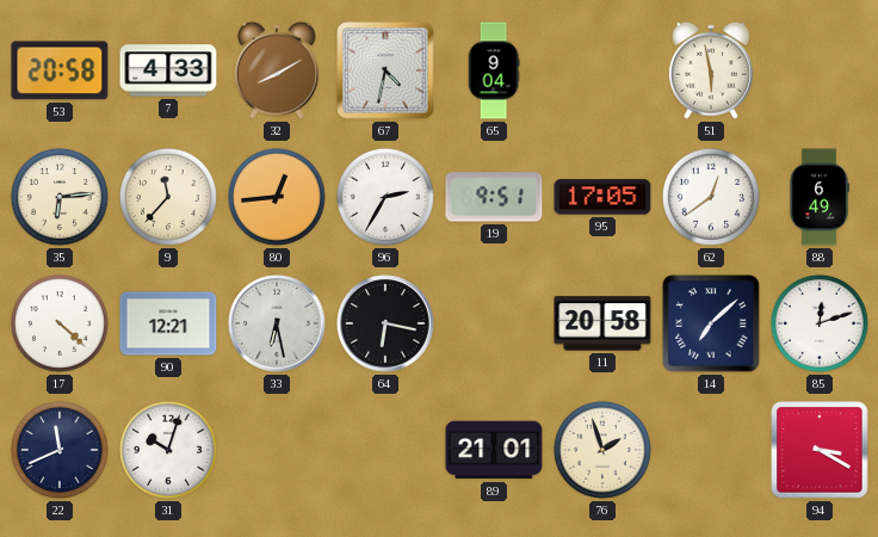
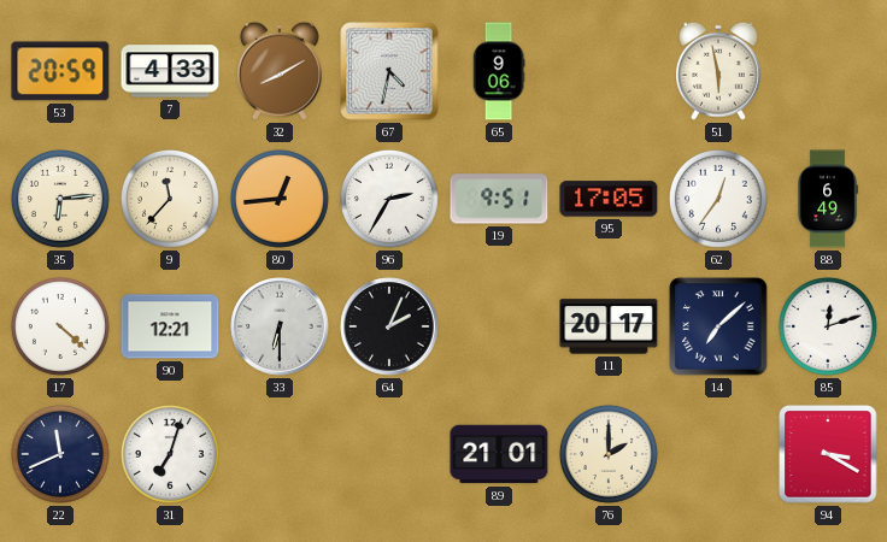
53: 20:58 -> 20:59 (60, 71)
65: 9:04 -> 9:06 (499, 71)
62: 12:39 -> 12:36 (718, 199)
33: 6:28 -> 6:30 (280, 326)
64: 6:17 -> 2:04 (389, 326)
11: 20:58 -> 20:17 (609, 326)
31: 10:03 -> 7:03 (170, 454)
76: 1:57 -> 2:00 (609, 454)
